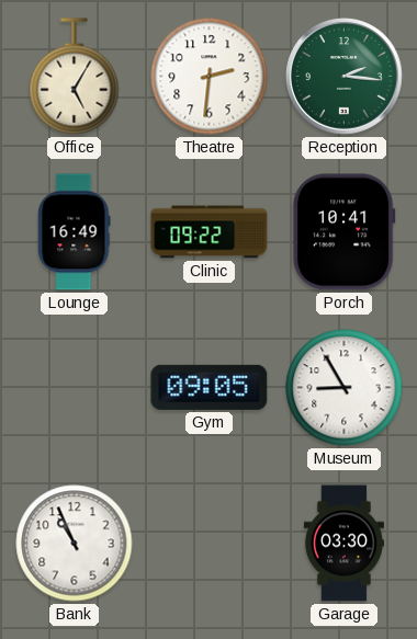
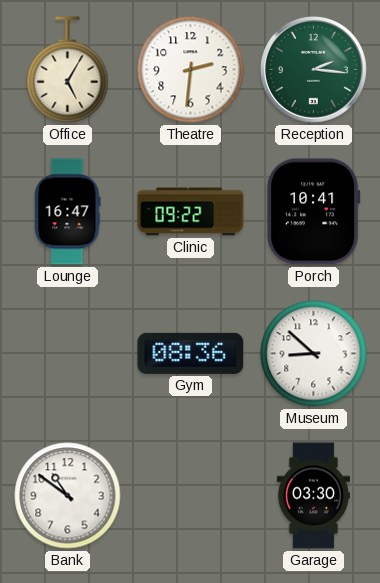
Lounge: 16:49 -> 16:47 (68, 212)
Gym: 09:05 -> 08:36 (191, 353)
Museum: 8:55 -> 8:52 (314, 354)
Bank: 10:56 -> 10:51 (68, 496)
